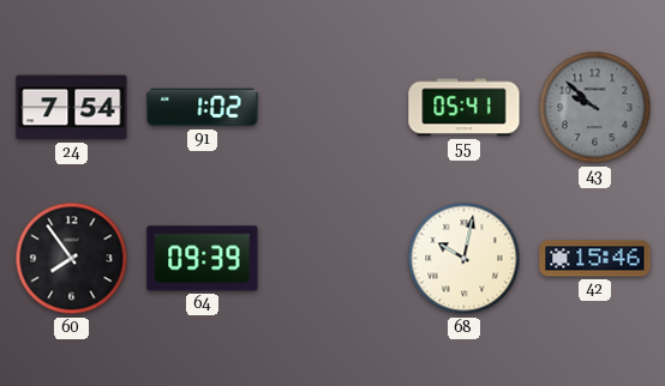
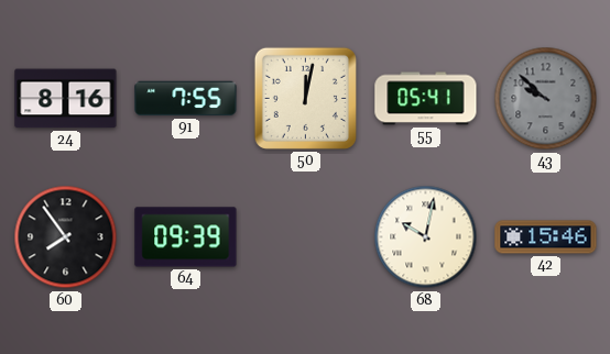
24: 7:54 -> 8:16 (66, 99)
91: 1:02 -> 7:55 (186, 99)
50: none -> 12:02 (305, 98)
